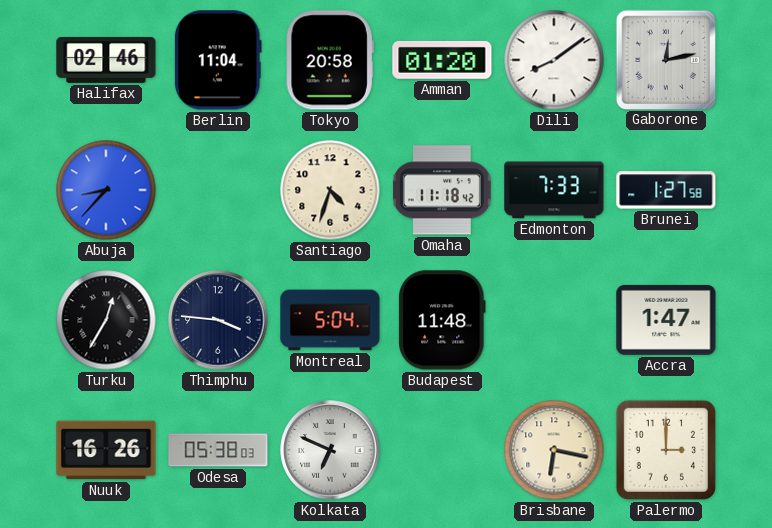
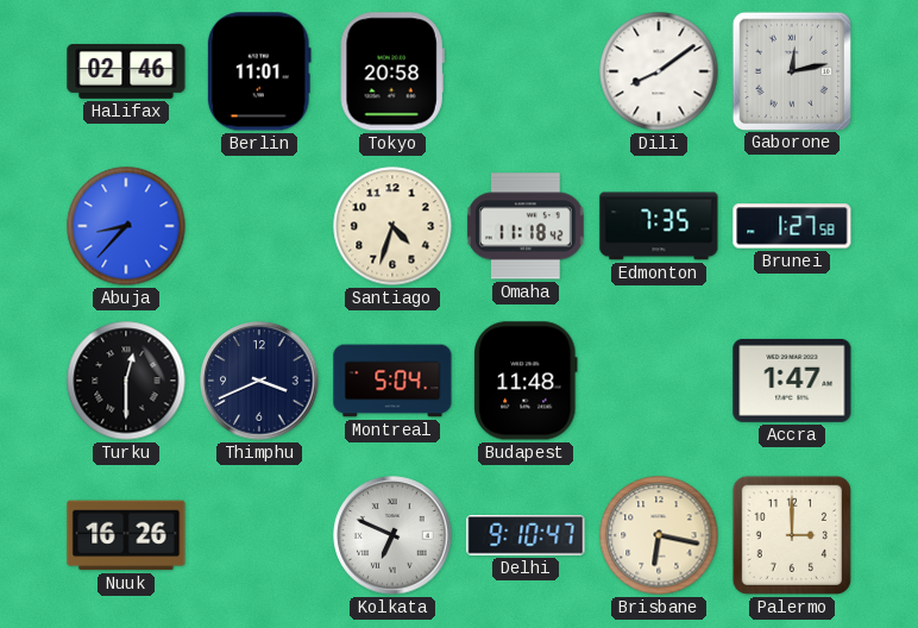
Berlin: 11:04 -> 11:01 (259, 71)
Amman: 01:20 -> none (442, 60)
Edmonton: 7:33 -> 7:35 (659, 226)
Turku: 12:35 -> 12:30 (126, 381)
Thimphu: 3:46 -> 3:41 (259, 381)
Odesa: 05:38 -> none (218, 450)
Delhi: none -> 9:10 (526, 536)
